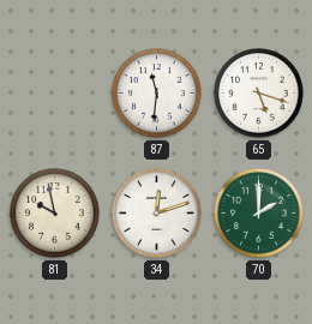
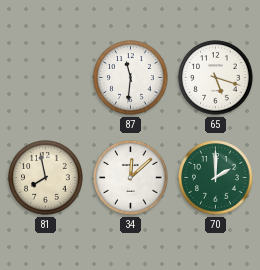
81: 9:58 -> 7:58 (46, 178)
34: 12:12 -> 12:08 (131, 178)
